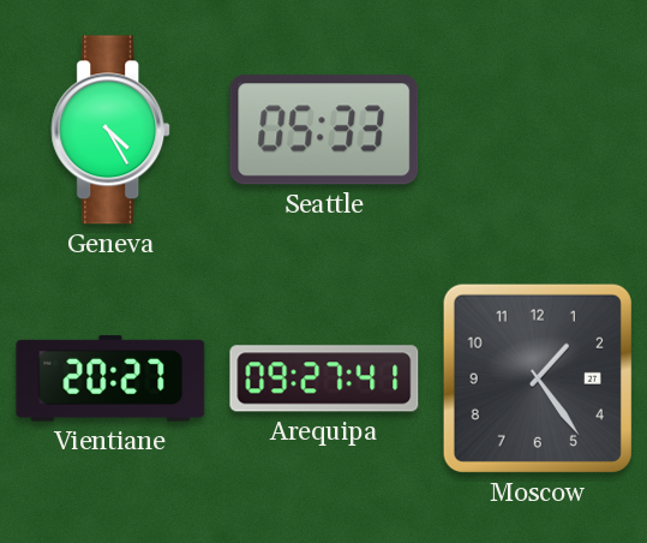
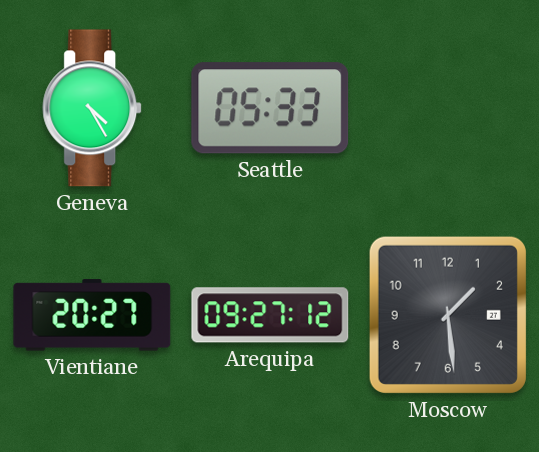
Arequipa: 09:27:41 -> 09:27:12 (270, 315)
Moscow: 1:24 -> 1:29 (448, 315)
